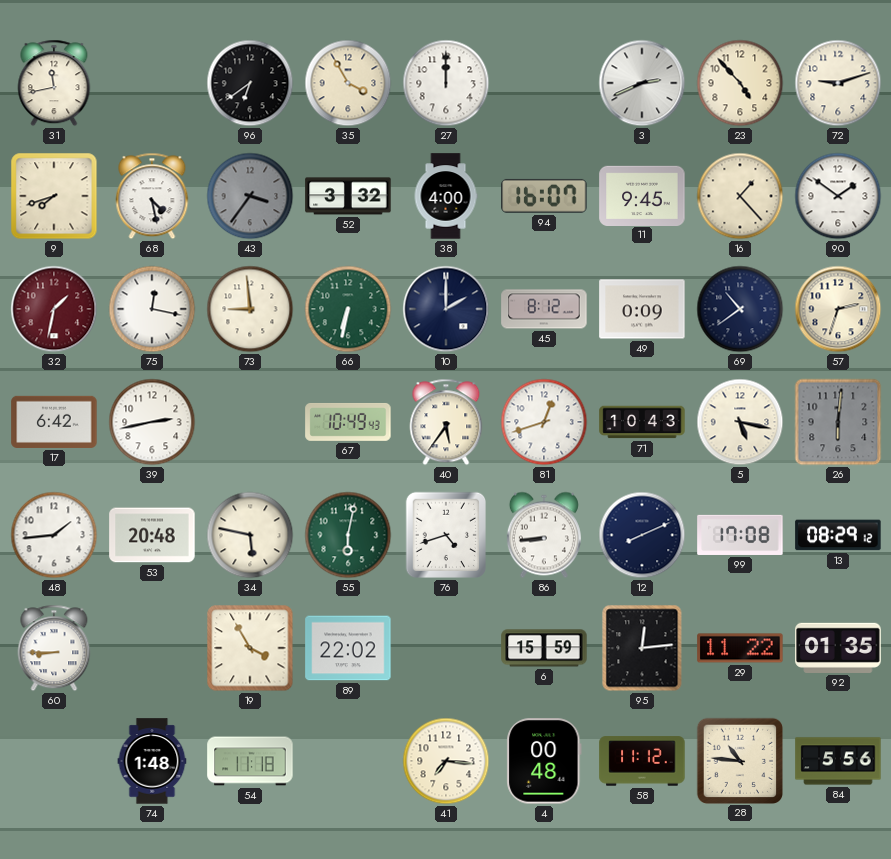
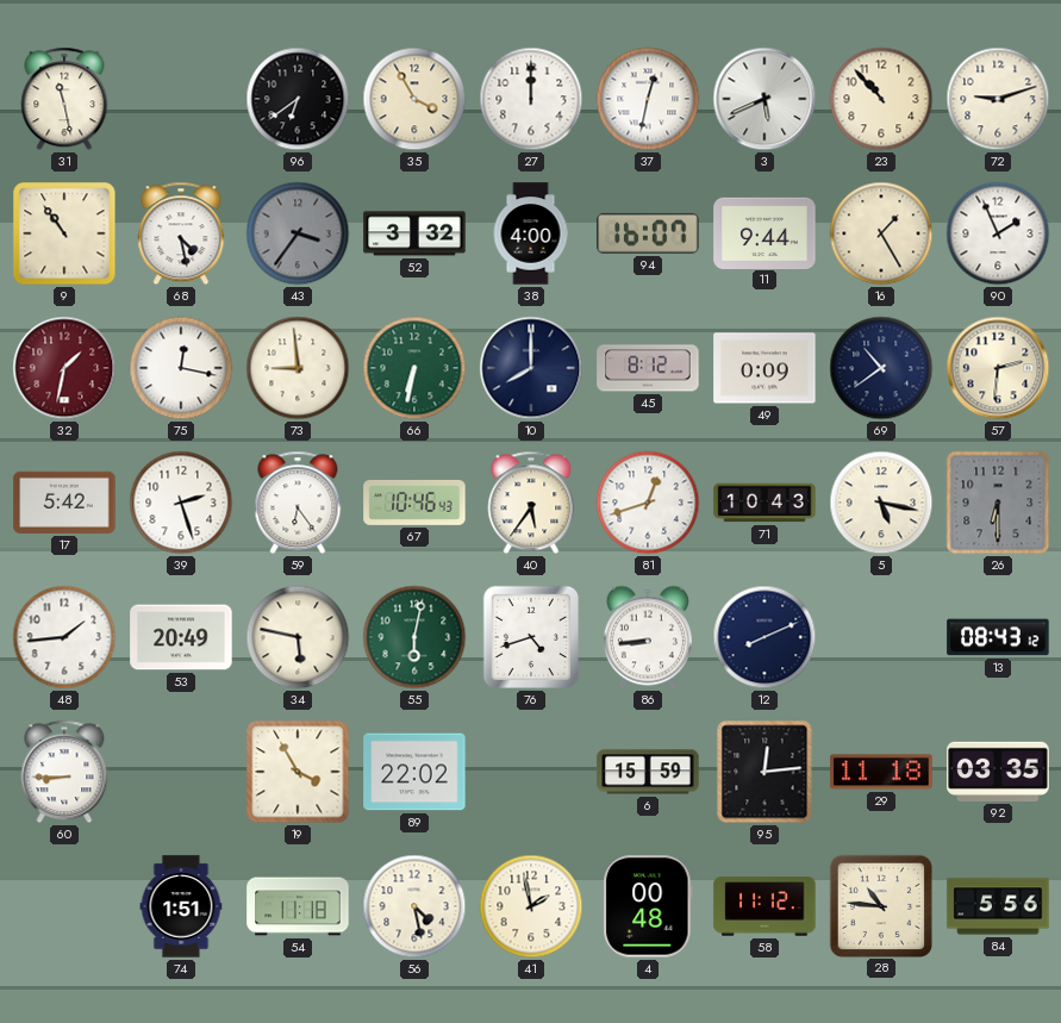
31: 11:43 -> 11:28 (64, 99)
37: none -> 12:32 (648, 99)
3: 2:41 -> 5:41 (764, 99)
23: 4:53 -> 10:53 (881, 99)
9: 7:42 -> 10:54 (64, 233)
11: 9:45 -> 9:44 (764, 232)
16: 1:23 -> 1:25 (881, 233)
90: 1:51 -> 1:56 (998, 233)
10: 2:00 -> 8:00 (531, 368)
57: 2:33 -> 2:31 (998, 368)
17: 6:42 -> 5:42 (64, 503)
39: 2:43 -> 2:27 (181, 503)
59: none -> 6:24 (298, 503)
67: 10:49 -> 10:46 (414, 503)
26: 6:01 -> 6:30 (998, 503)
53: 20:48 -> 20:49 (181, 637)
99: 17:08 -> none (740, 535)
13: 08:29 -> 08:43 (998, 637)
29: 11:22 -> 11:18 (881, 772)
92: 01:35 -> 03:35 (998, 772)
74: 1:48 -> 1:51 (181, 906)
56: none -> 4:28 (414, 906)
41: 7:16 -> 1:58 (531, 906)
